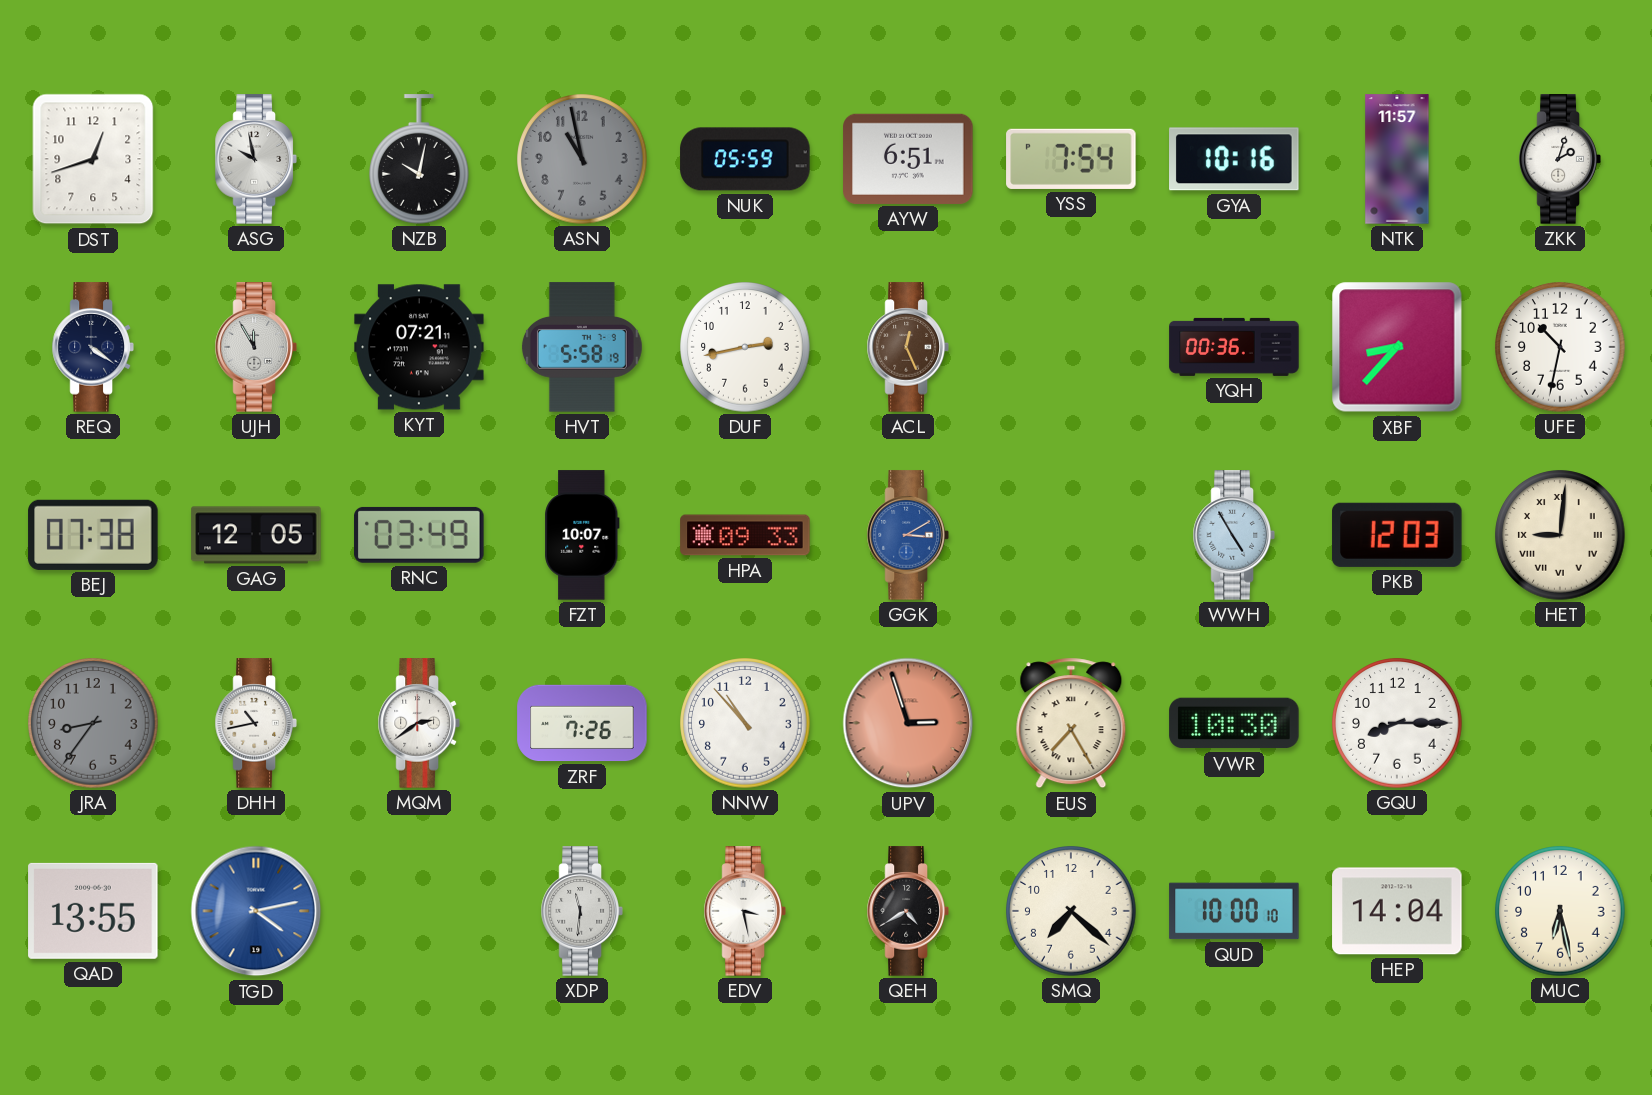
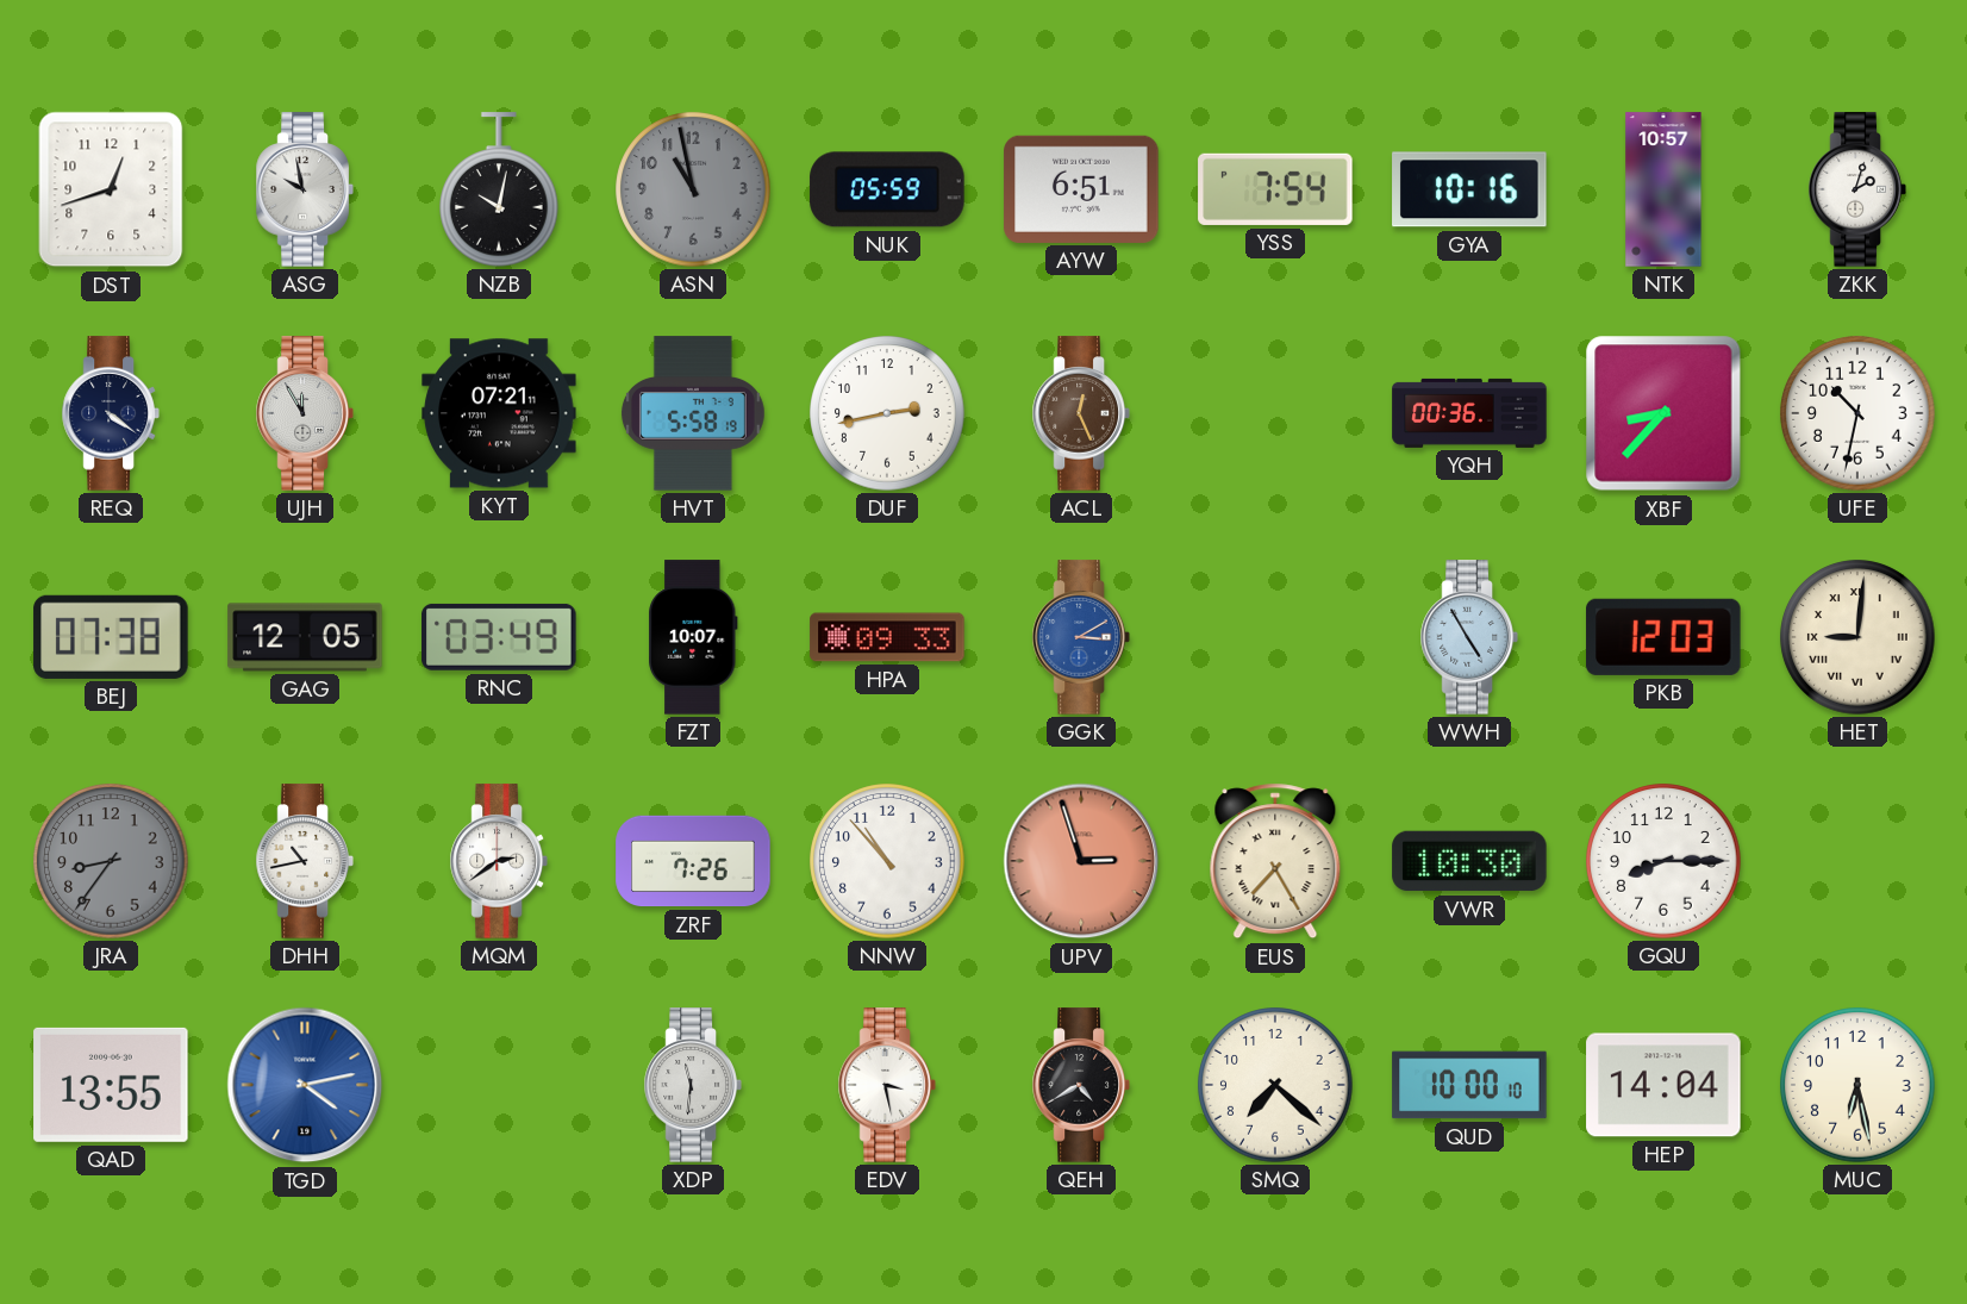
NTK: 11:57 -> 10:57 (1663, 189)
